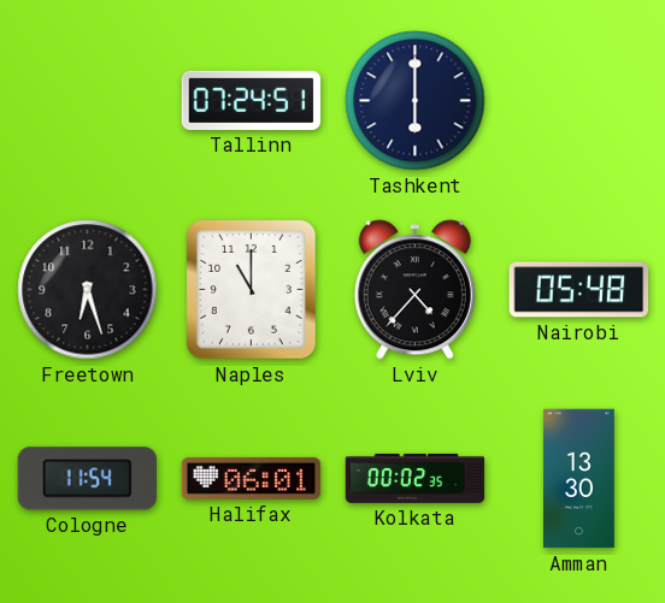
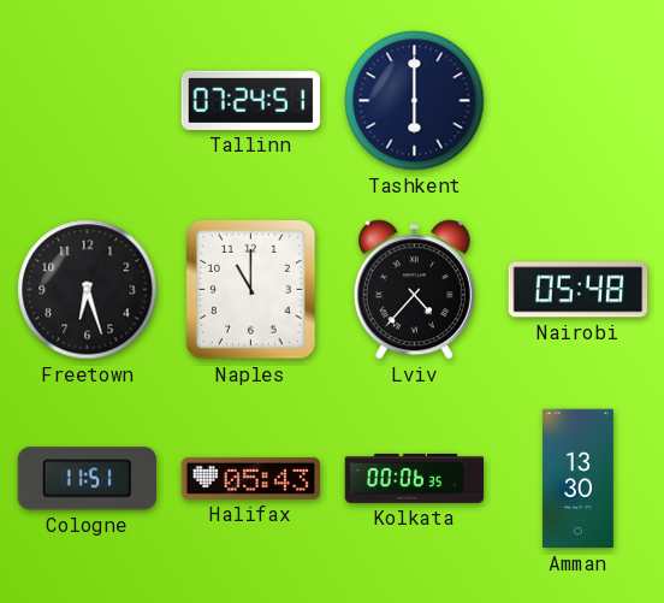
Cologne: 11:54 -> 11:51 (87, 479)
Halifax: 06:01 -> 05:43 (251, 478)
Kolkata: 00:02 -> 00:06 (415, 478)
